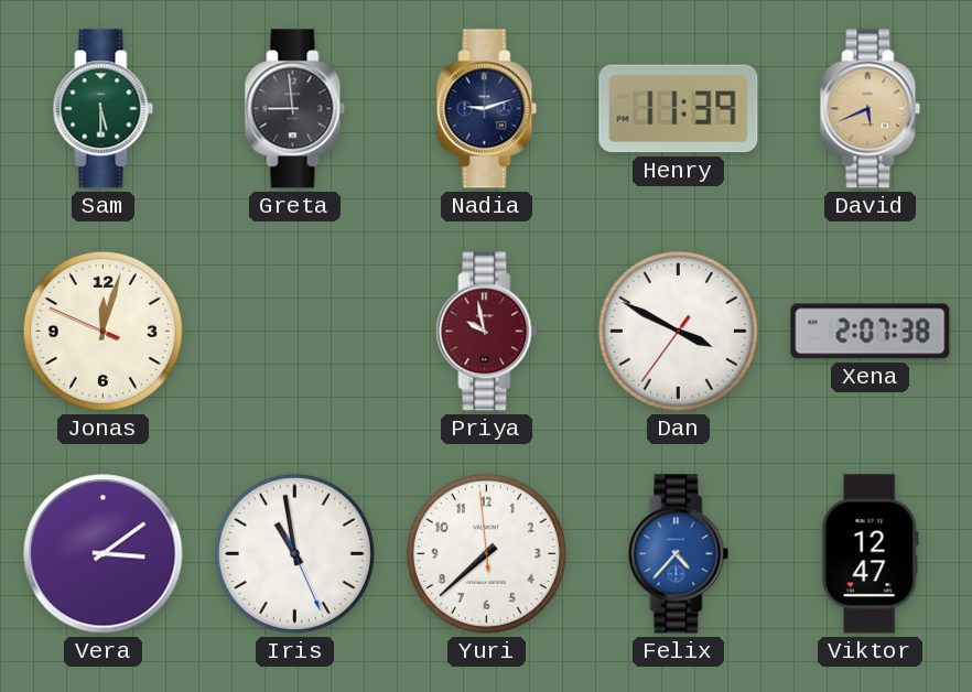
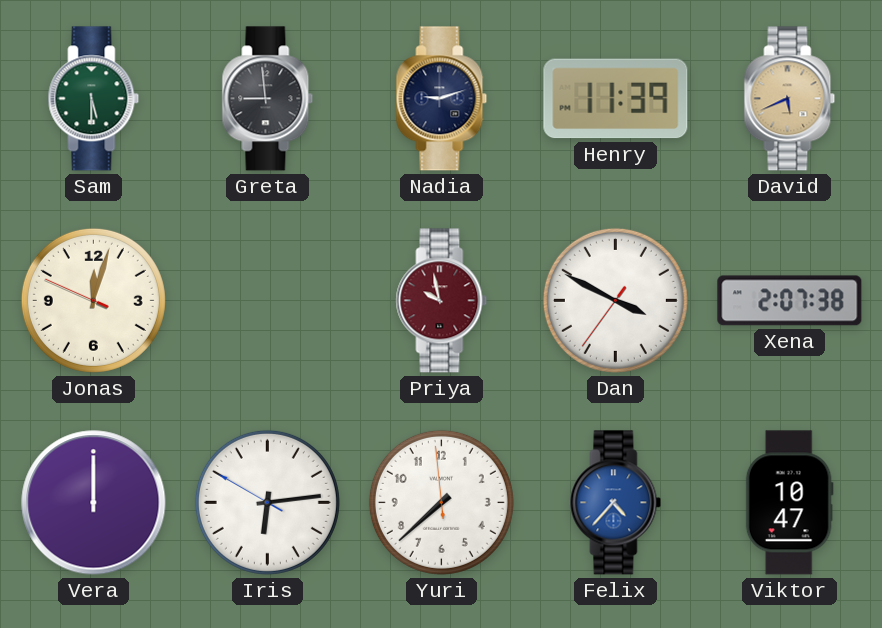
Vera: 3:09 -> 12:00 (94, 503)
Iris: 10:58 -> 6:13 (267, 502)
Viktor: 12:47 -> 10:47 (789, 503)
